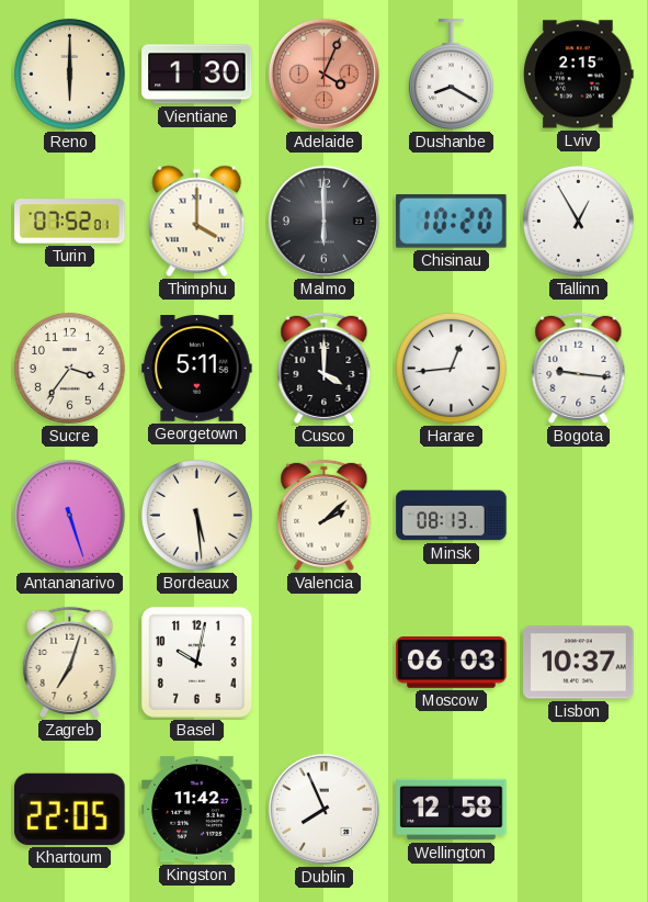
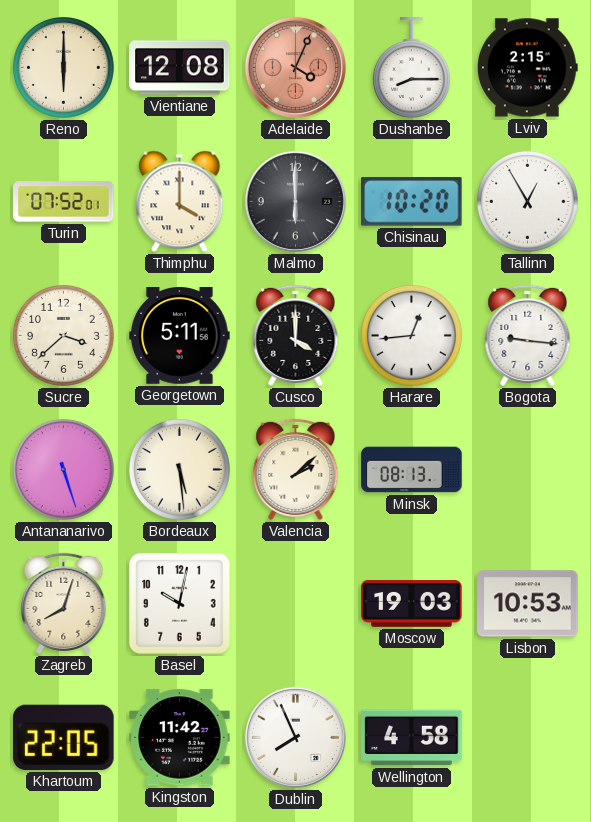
Vientiane: 1:30 -> 12:08 (180, 68)
Dushanbe: 8:20 -> 8:15 (411, 68)
Sucre: 3:36 -> 3:38 (63, 335)
Zagreb: 7:03 -> 8:03 (64, 603)
Moscow: 06:03 -> 19:03 (412, 604)
Lisbon: 10:37 -> 10:53 (528, 604)
Wellington: 12:58 -> 4:58 (412, 738)
